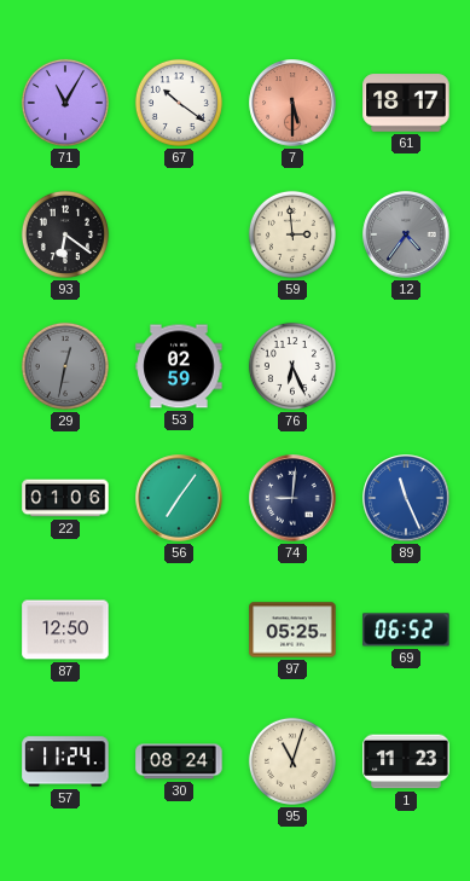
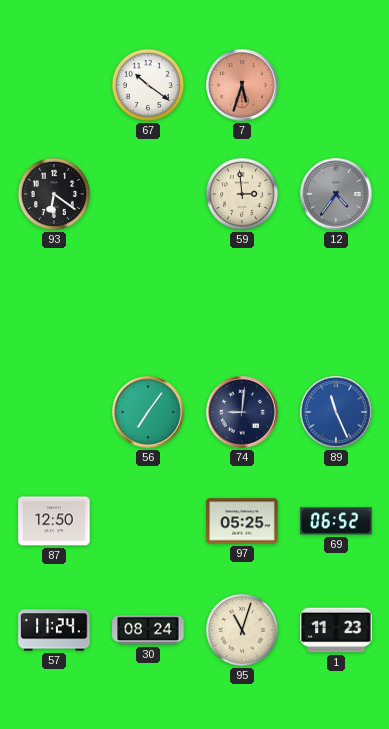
71: 11:05 -> none (65, 103)
7: 5:30 -> 5:33 (242, 85)
61: 18:17 -> none (406, 103)
29: 12:32 -> none (65, 366)
53: 02:59 -> none (179, 366)
76: 6:26 -> none (292, 366)
22: 01:06 -> none (65, 498)
